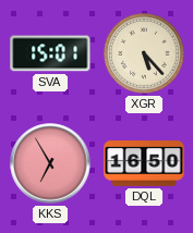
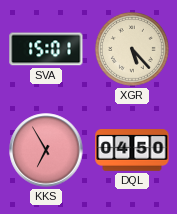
DQL: 16:50 -> 04:50 (132, 151)
